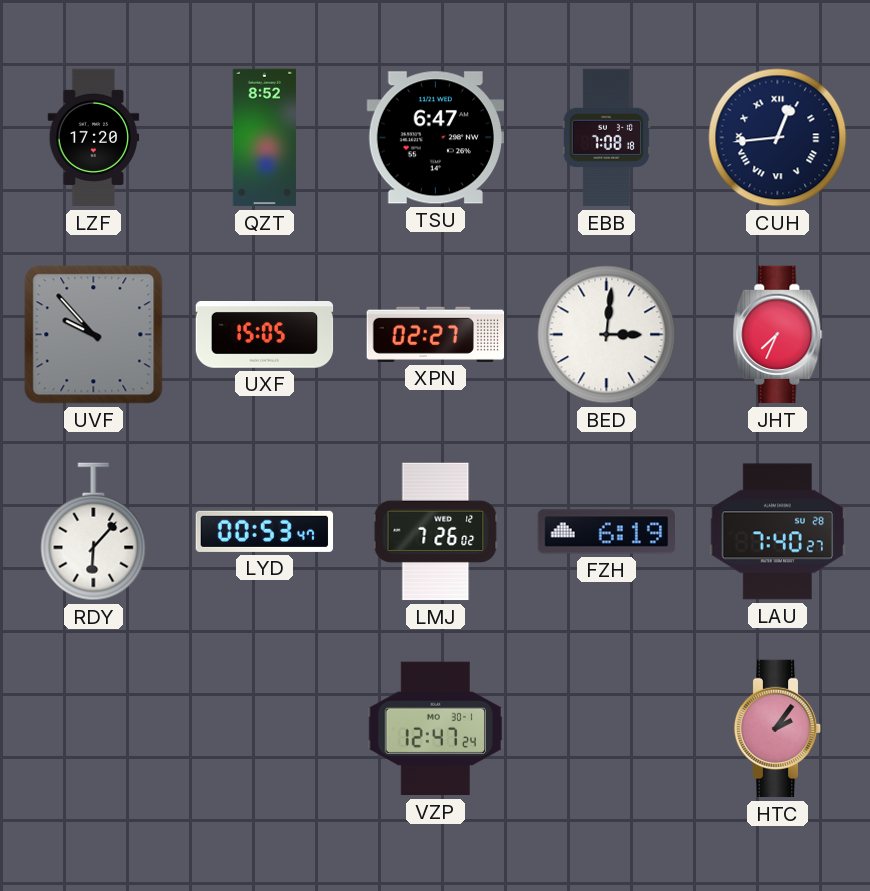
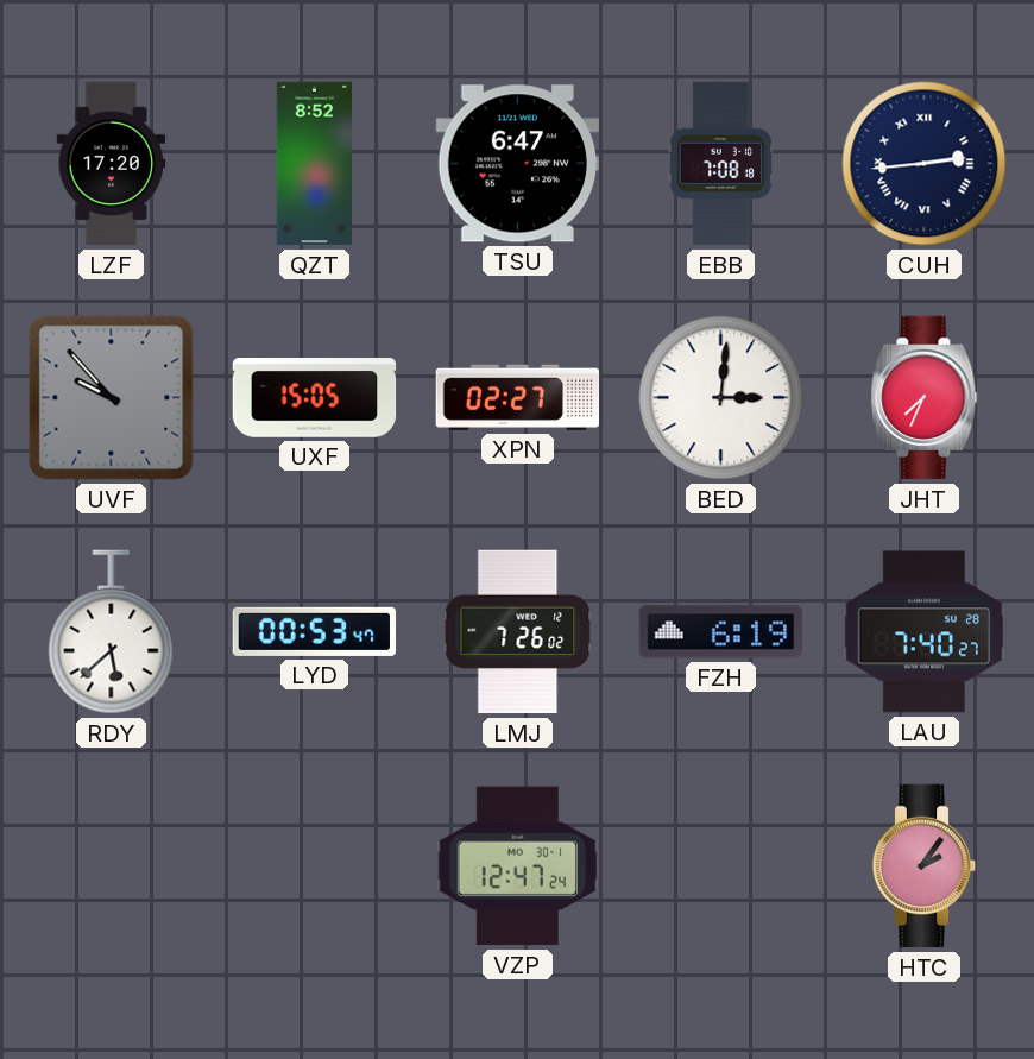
CUH: 12:44 -> 2:44 (925, 164)
RDY: 6:07 -> 5:38 (112, 632)
